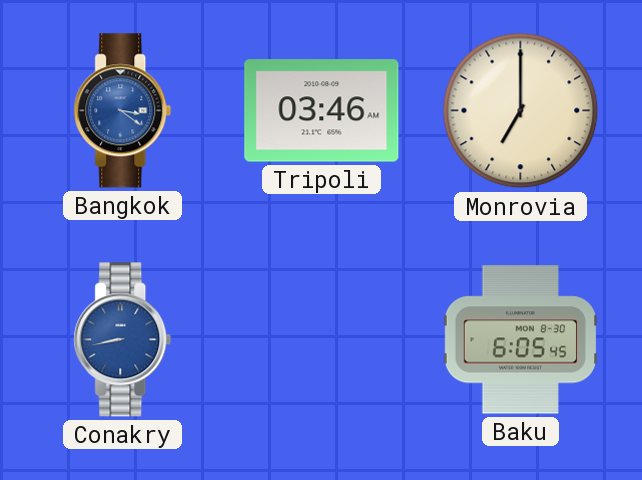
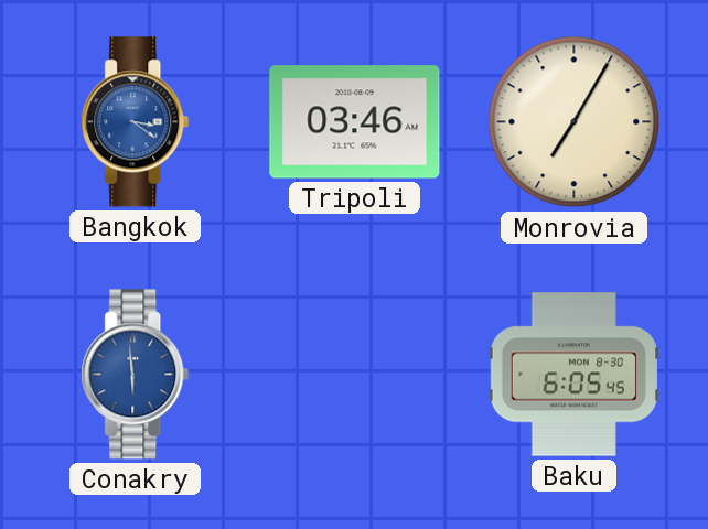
Monrovia: 7:00 -> 7:05 (575, 122)
Conakry: 8:43 -> 5:59 (136, 375)
